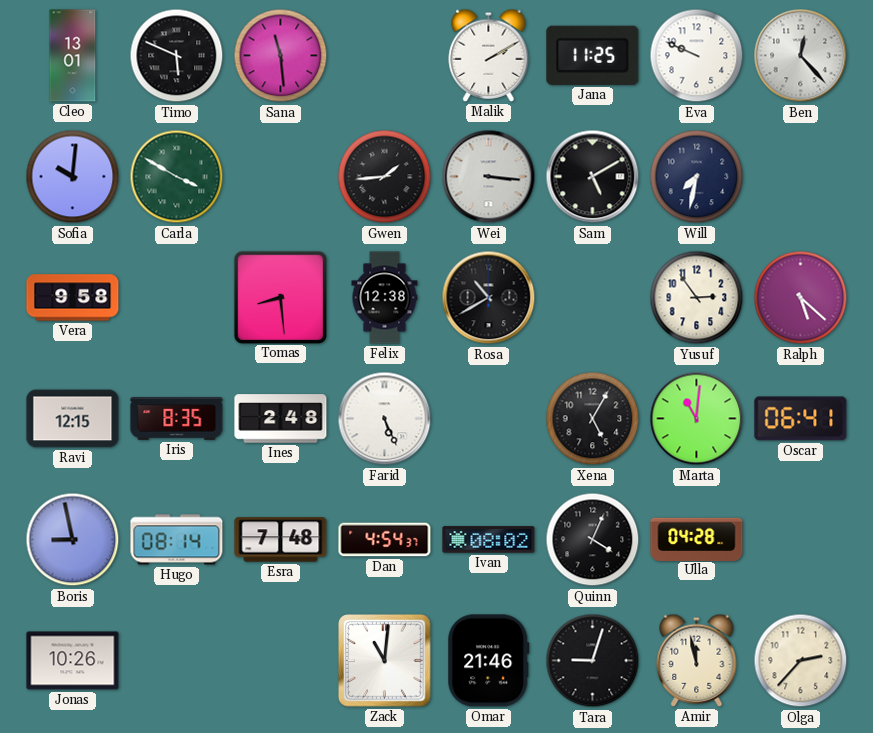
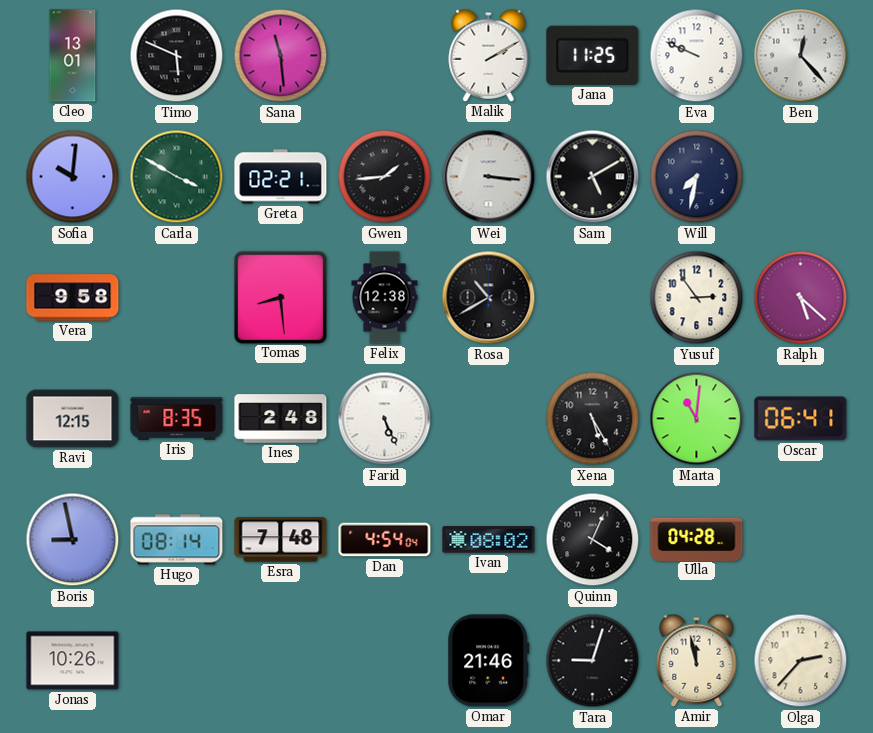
Greta: none -> 02:21 (281, 177)
Xena: 5:05 -> 5:25 (593, 419)
Dan: 4:54:37 -> 4:54:04 (385, 540)
Zack: 11:01 -> none (385, 661)
